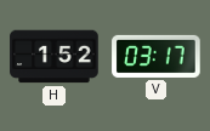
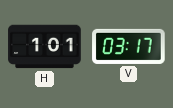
H: 1:52 -> 1:01 (45, 47)
